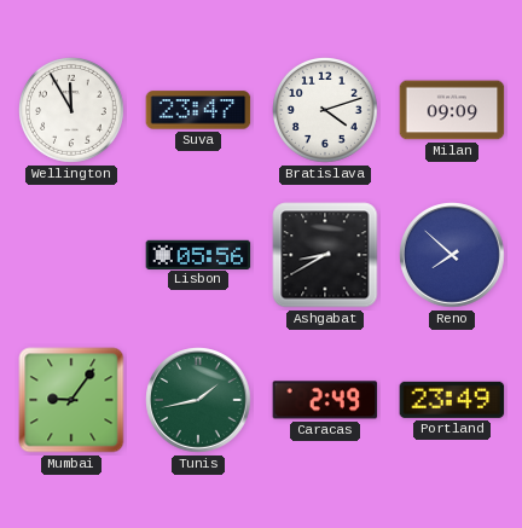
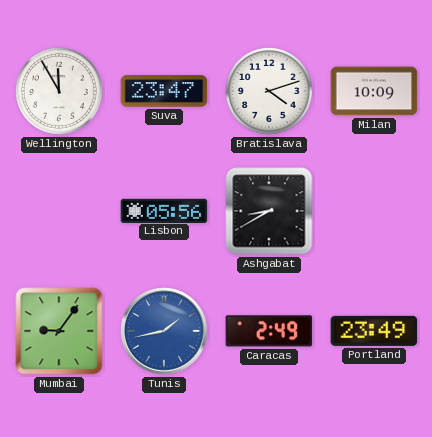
Milan: 09:09 -> 10:09 (374, 91)
Reno: 7:52 -> none (452, 255)
Tunis dial: green -> blue (164, 331)
